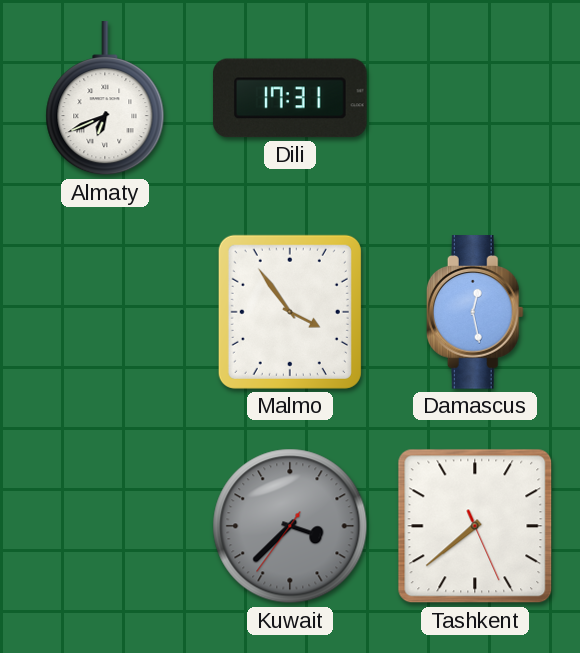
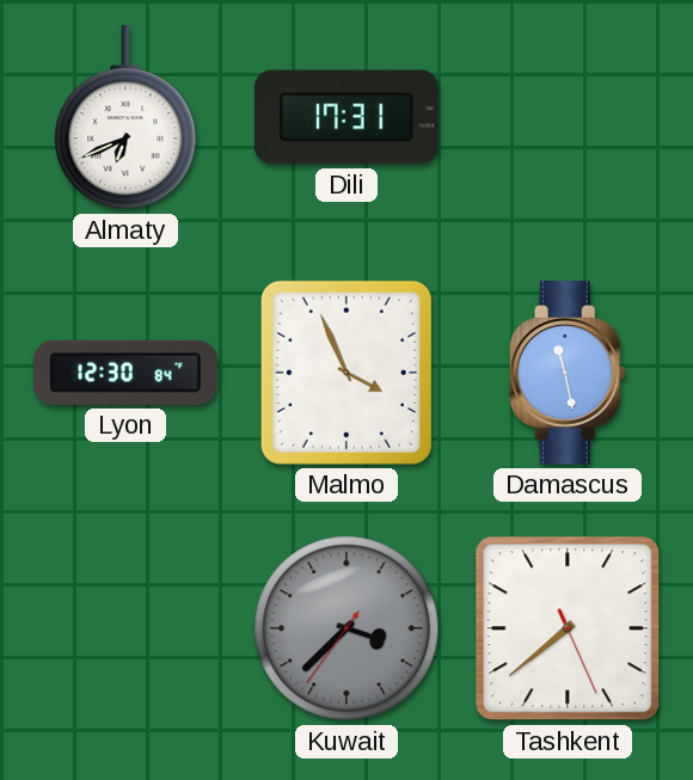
Lyon: none -> 12:30 (127, 373)
Malmo: 3:54 -> 3:56 (346, 373)
Damascus: 12:28 -> 11:28 (568, 373)
